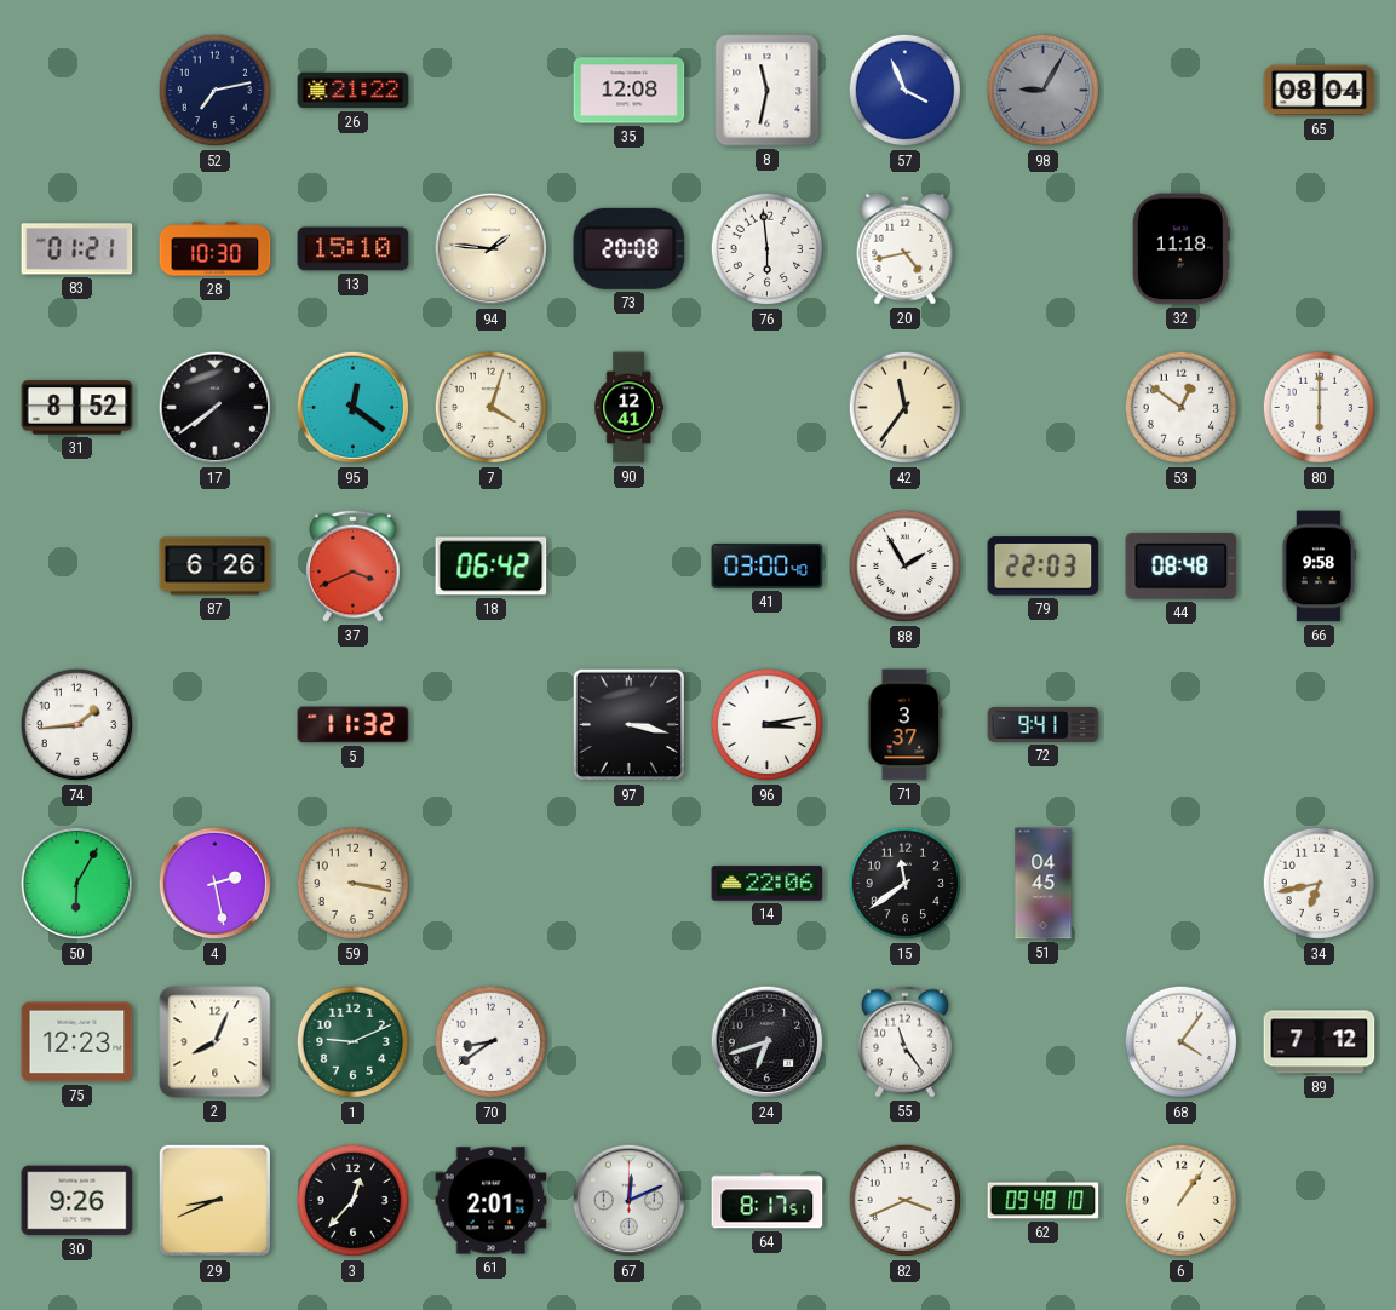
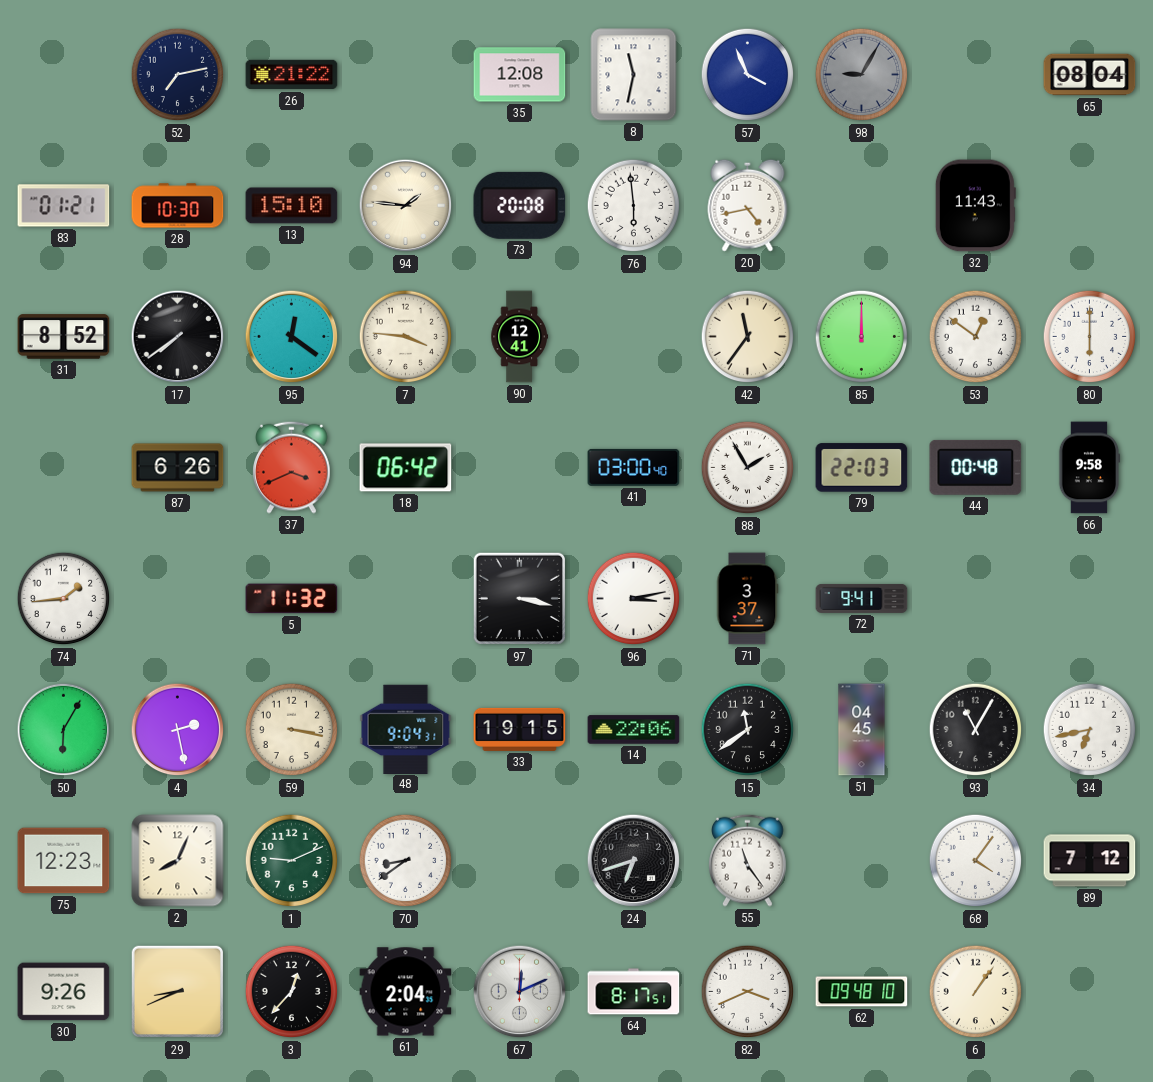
32: 11:18 -> 11:43 (975, 206)
7: 4:03 -> 3:46 (406, 337)
85: none -> 12:00 (862, 337)
44: 08:48 -> 00:48 (976, 467)
48: none -> 9:04 (406, 729)
33: none -> 19:15 (520, 729)
93: none -> 11:05 (976, 730)
61: 2:01 -> 2:04 (406, 992)
